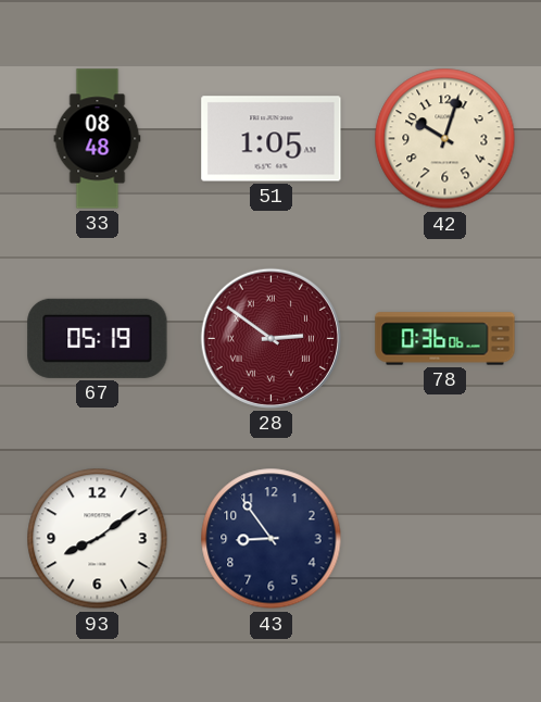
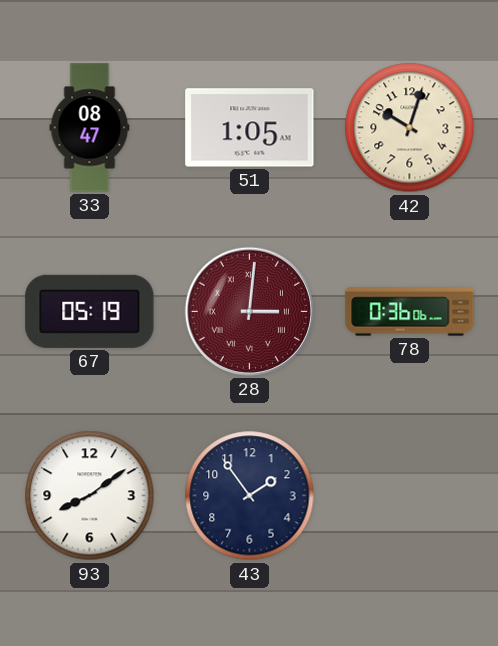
33: 08:48 -> 08:47 (90, 128)
28: 2:51 -> 3:01 (249, 311)
43: 8:54 -> 1:54 (250, 496)
